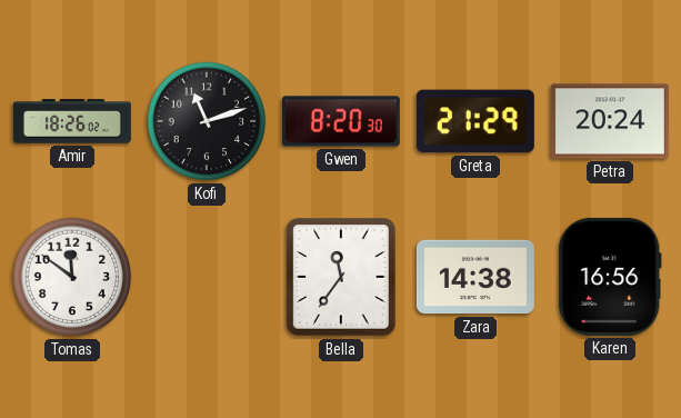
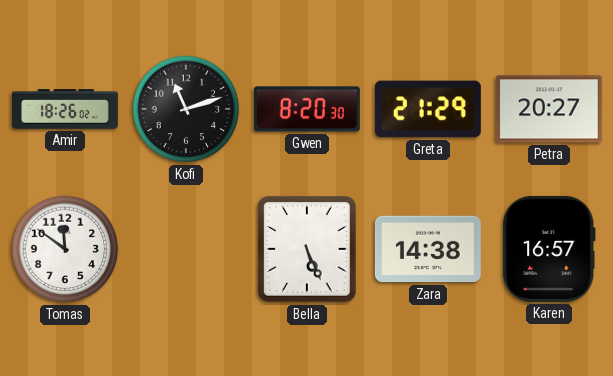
Petra: 20:24 -> 20:27 (549, 109)
Bella: 11:36 -> 5:26 (308, 250)
Karen: 16:56 -> 16:57 (549, 249)
